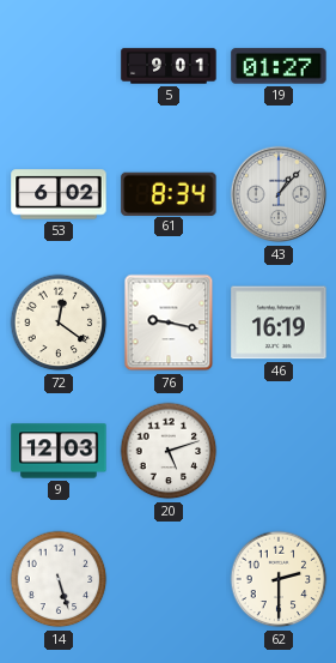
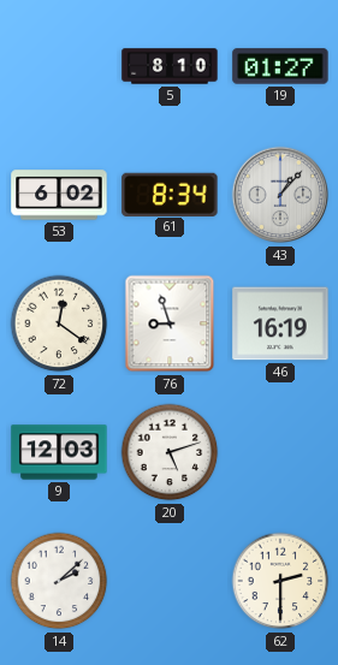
5: 9:01 -> 8:10 (170, 66)
76: 9:17 -> 8:57 (170, 323)
14: 5:27 -> 2:08 (59, 581)
